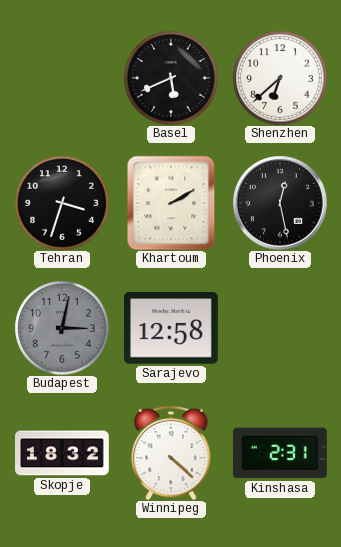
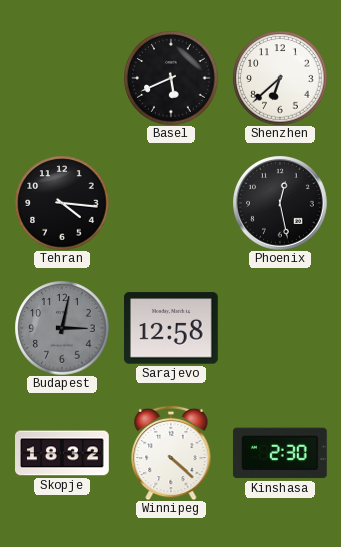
Tehran: 3:33 -> 4:16 (62, 203)
Khartoum: 2:10 -> none (171, 203)
Kinshasa: 2:31 -> 2:30 (280, 453)
